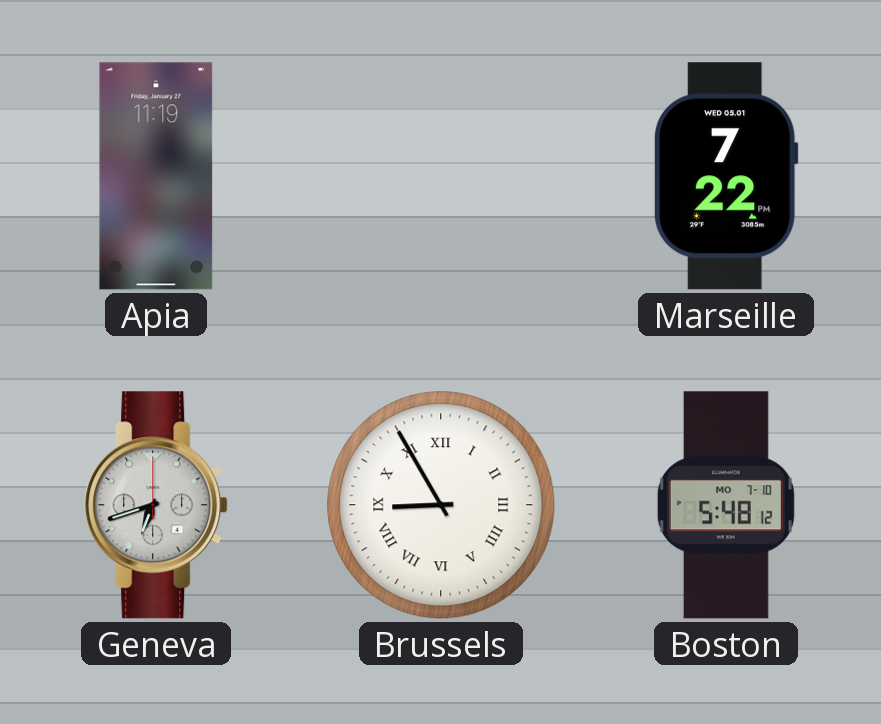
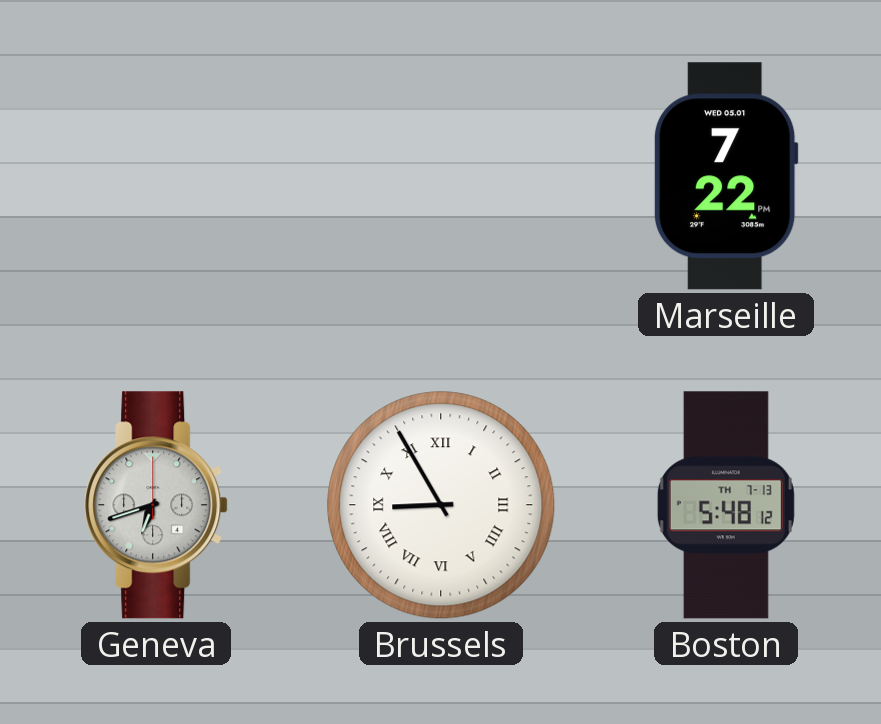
Apia: 11:19 -> none (156, 176)
Boston date: MO 7-10 -> TH 7-13 (726, 505)
